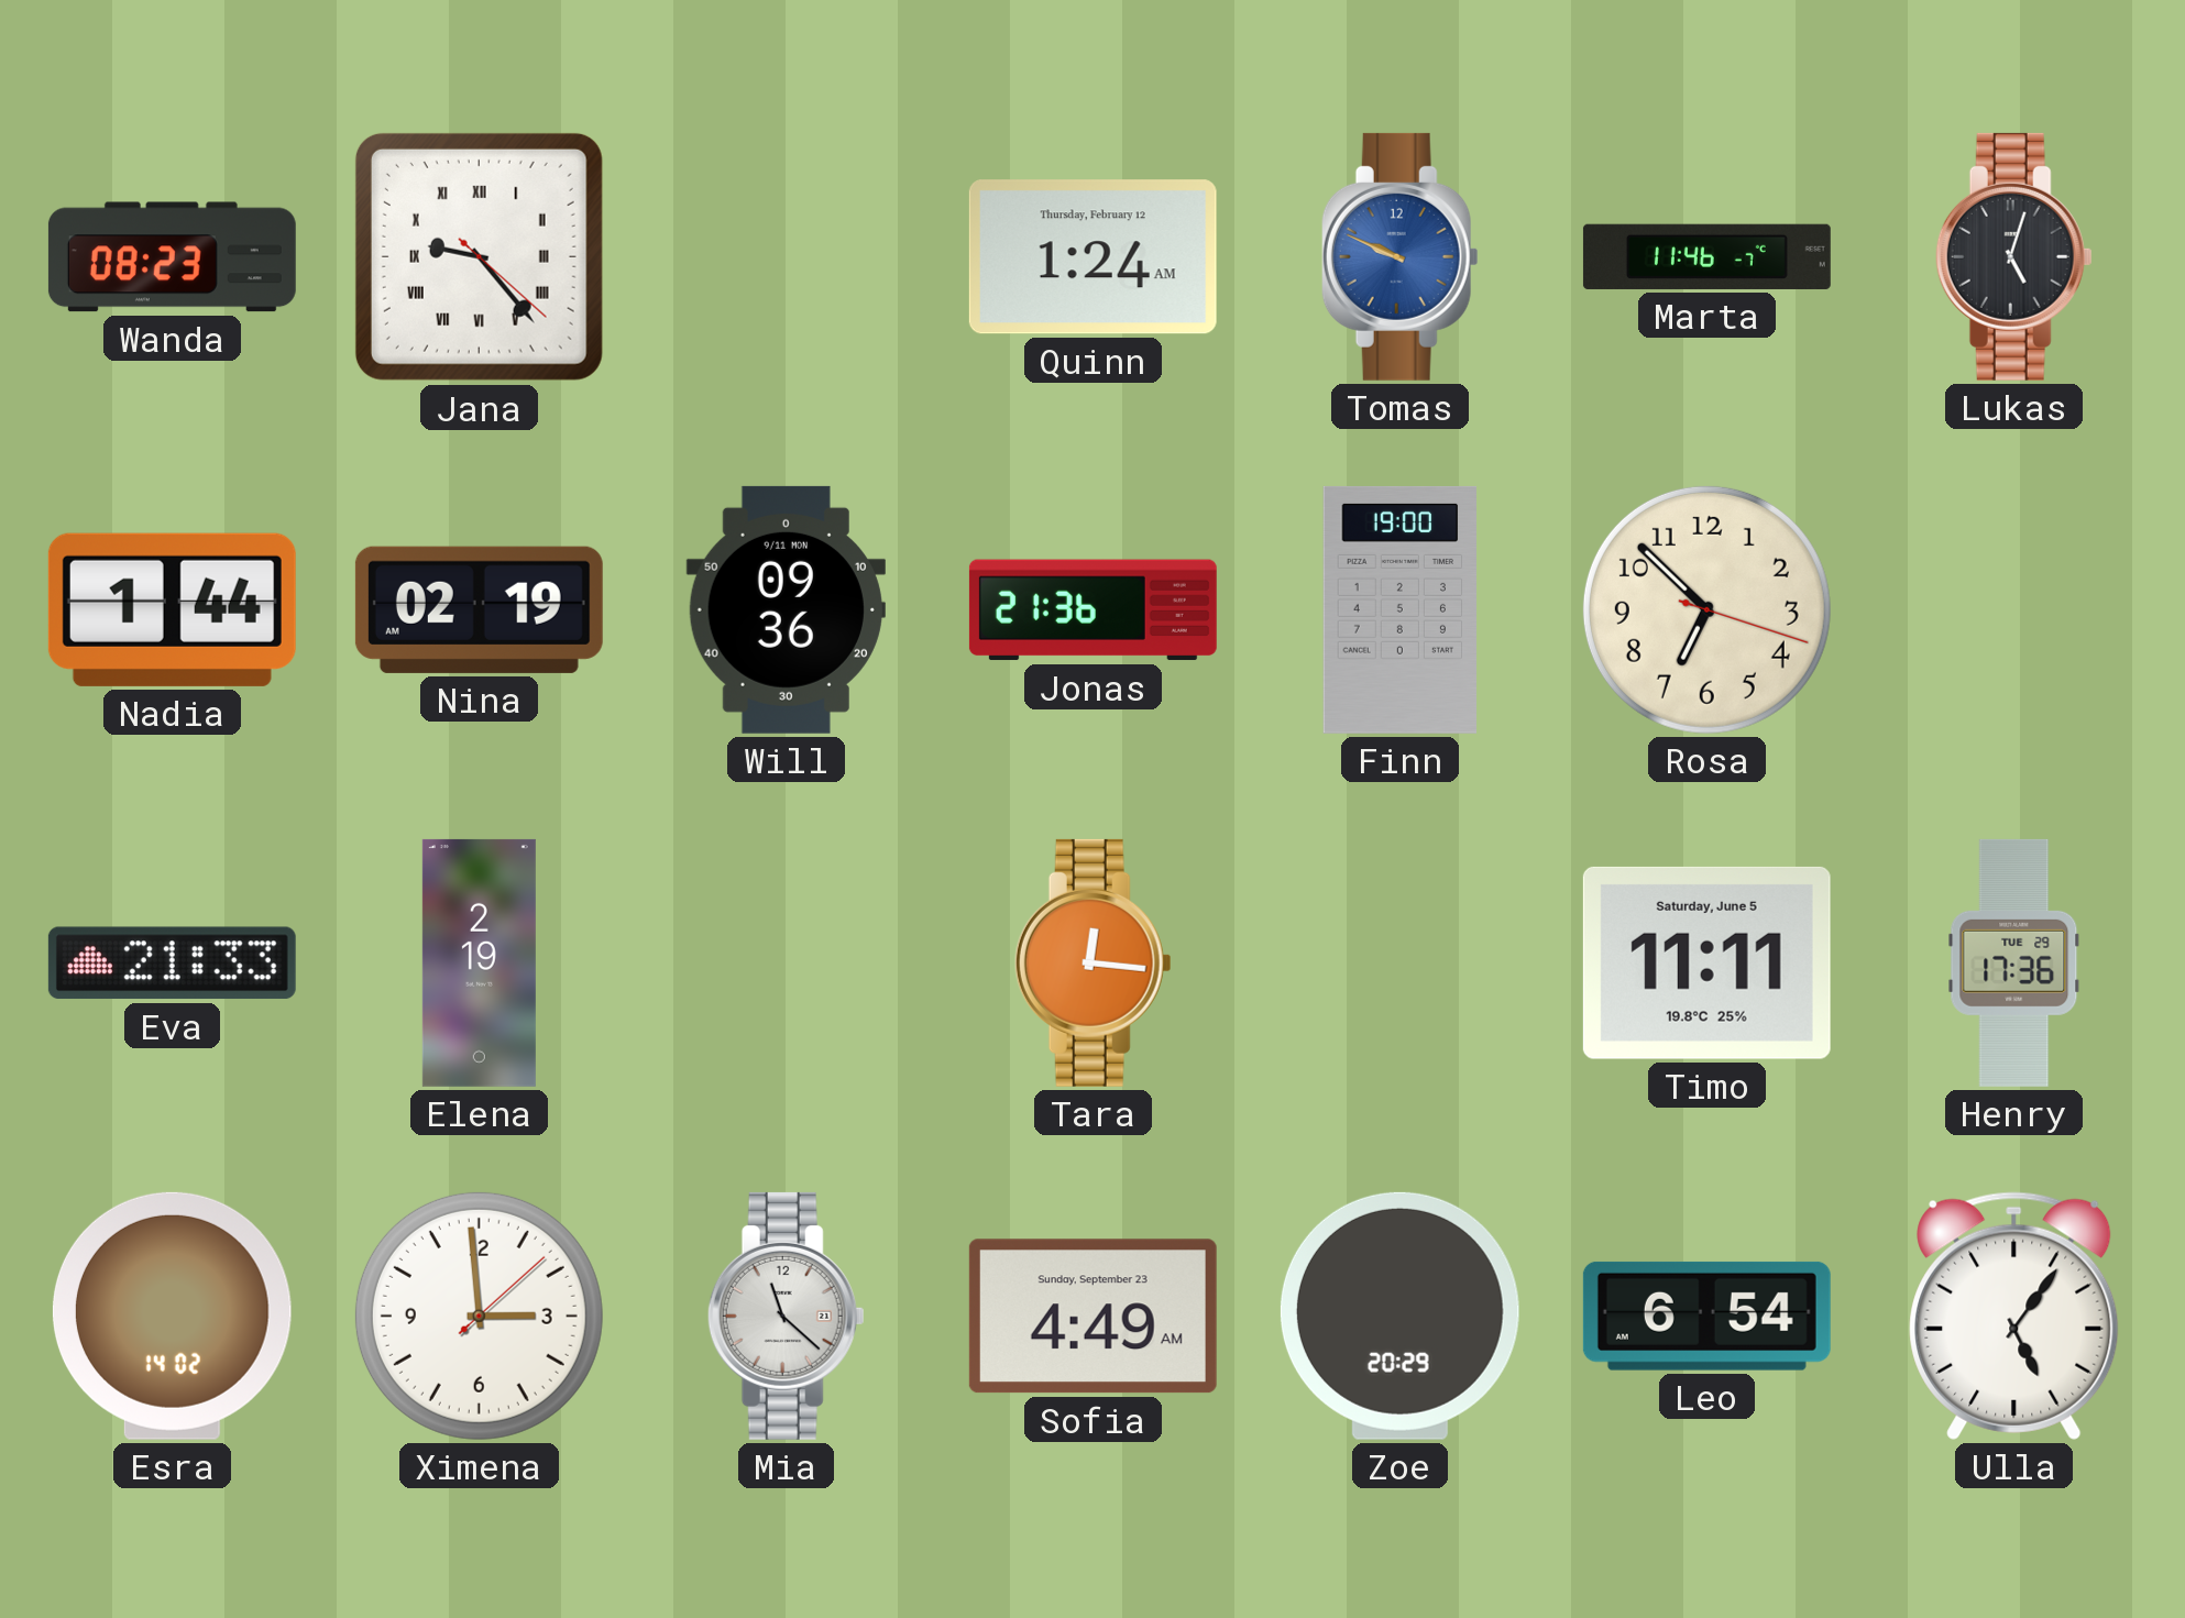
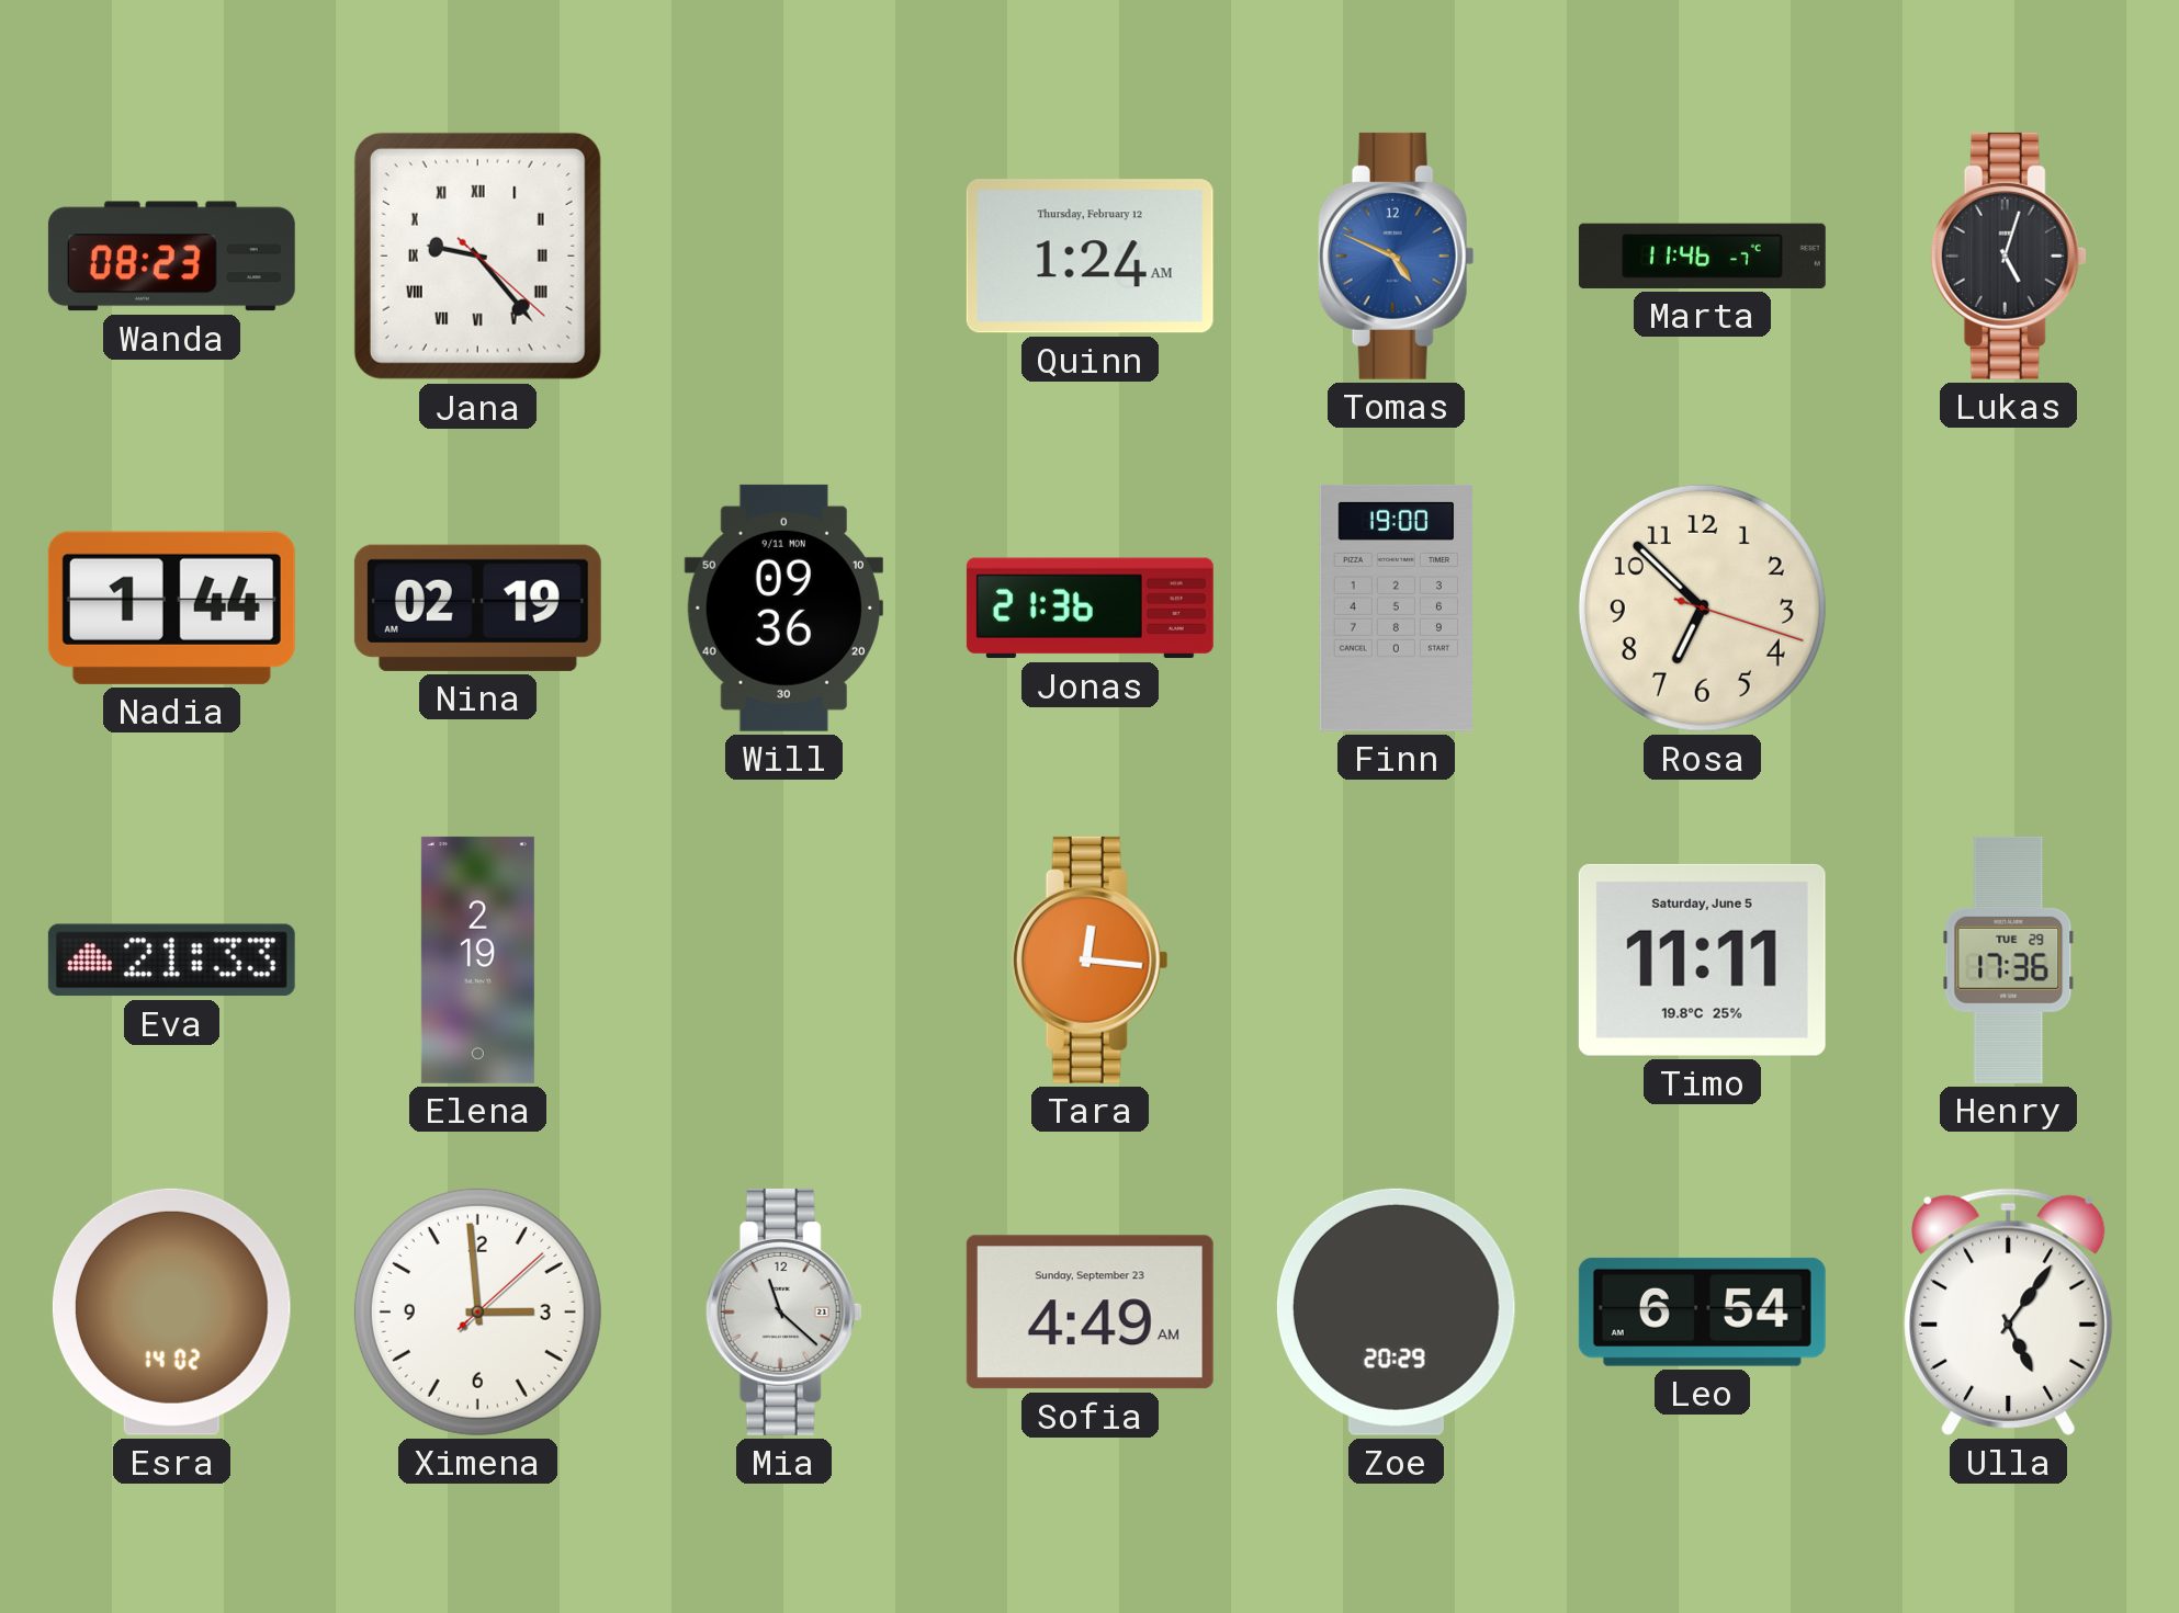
Tomas: 9:49 -> 4:49 (1396, 255)
